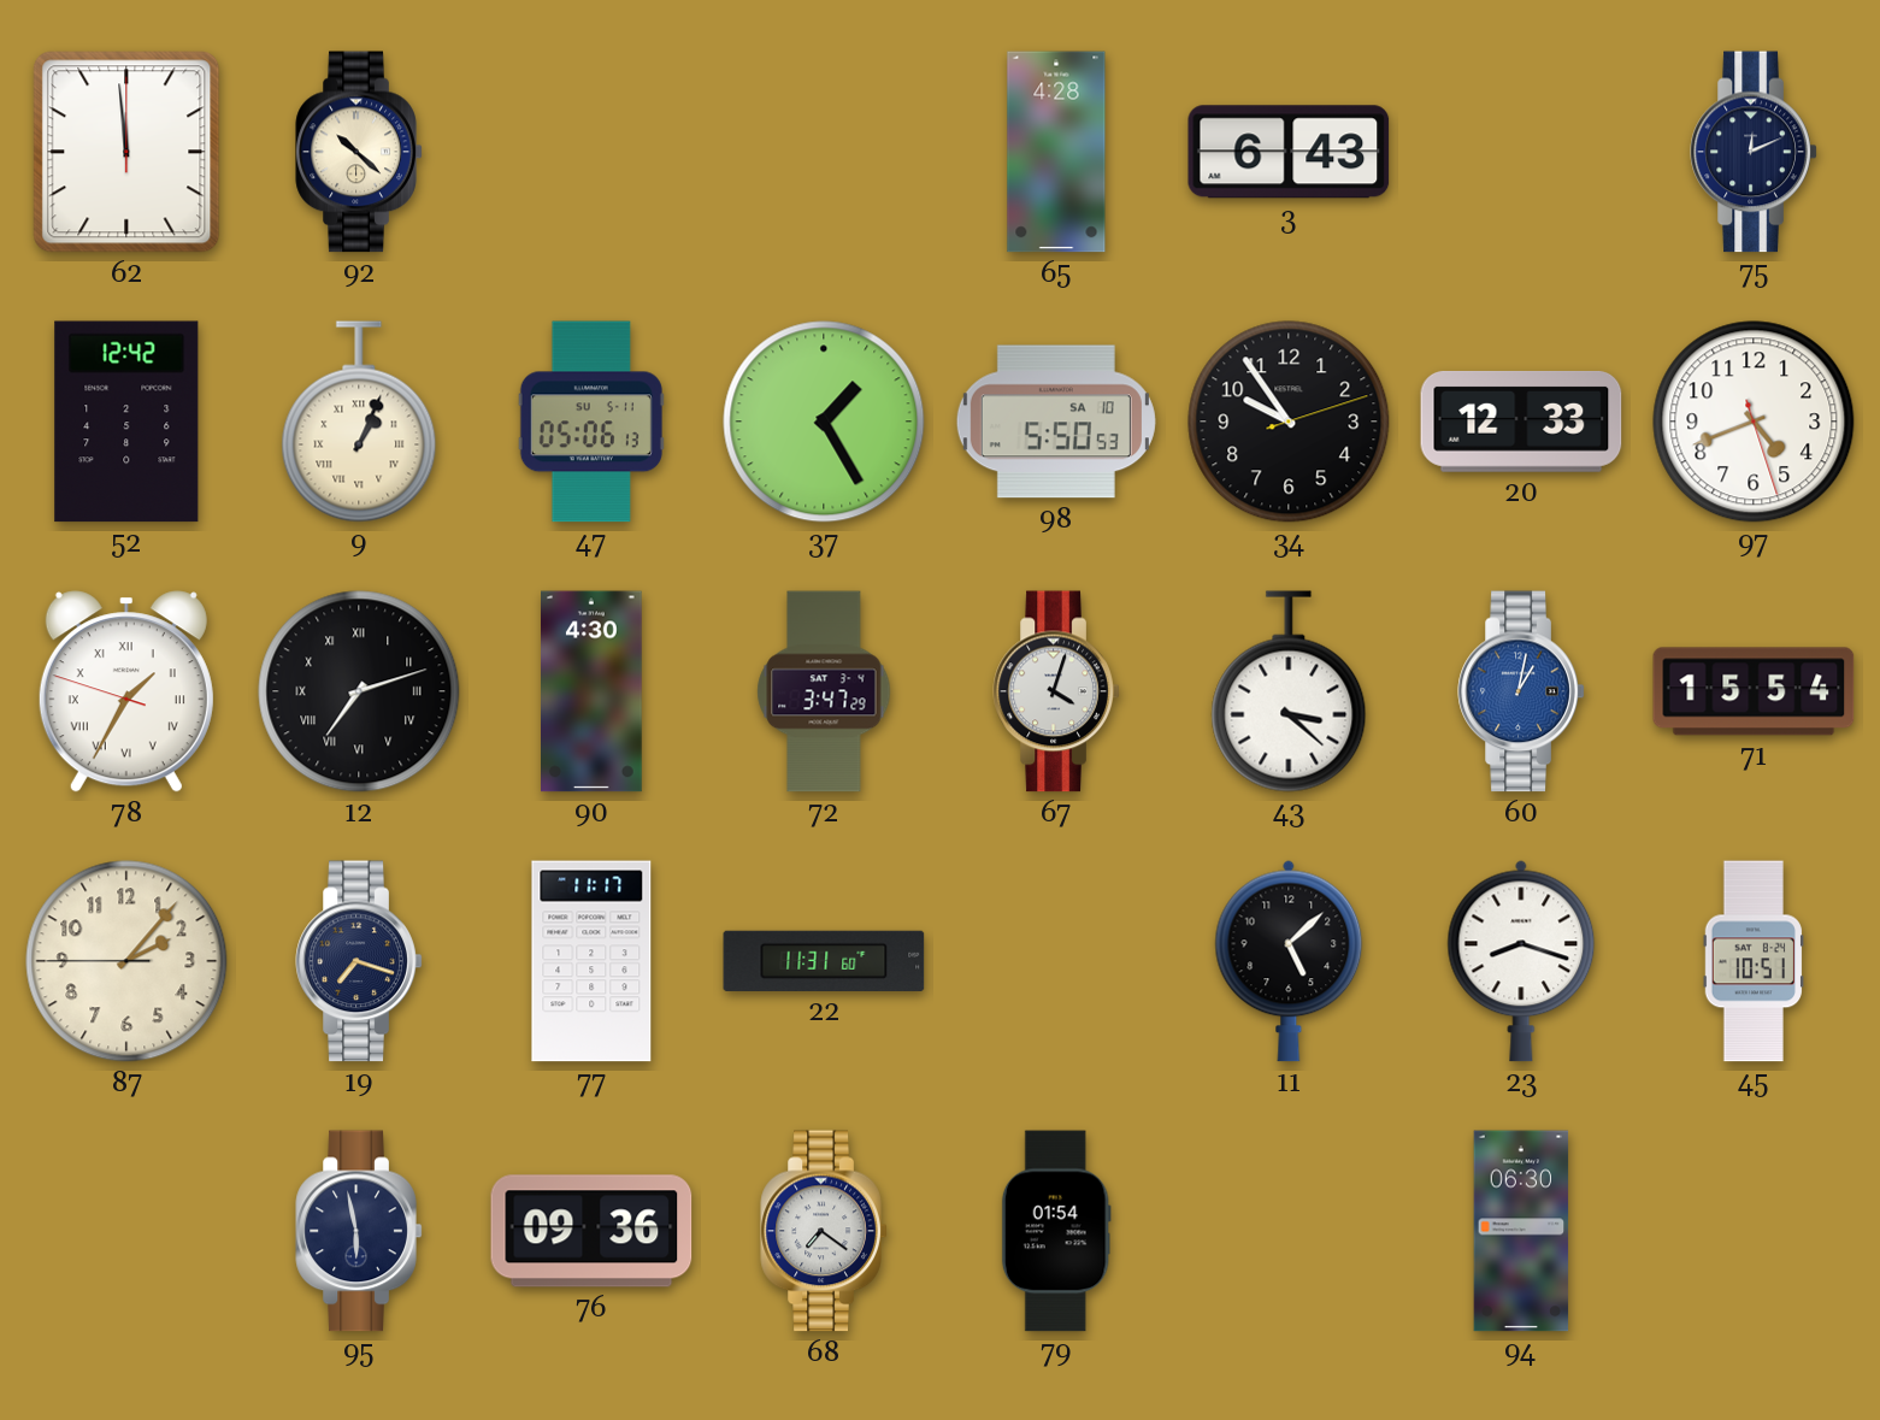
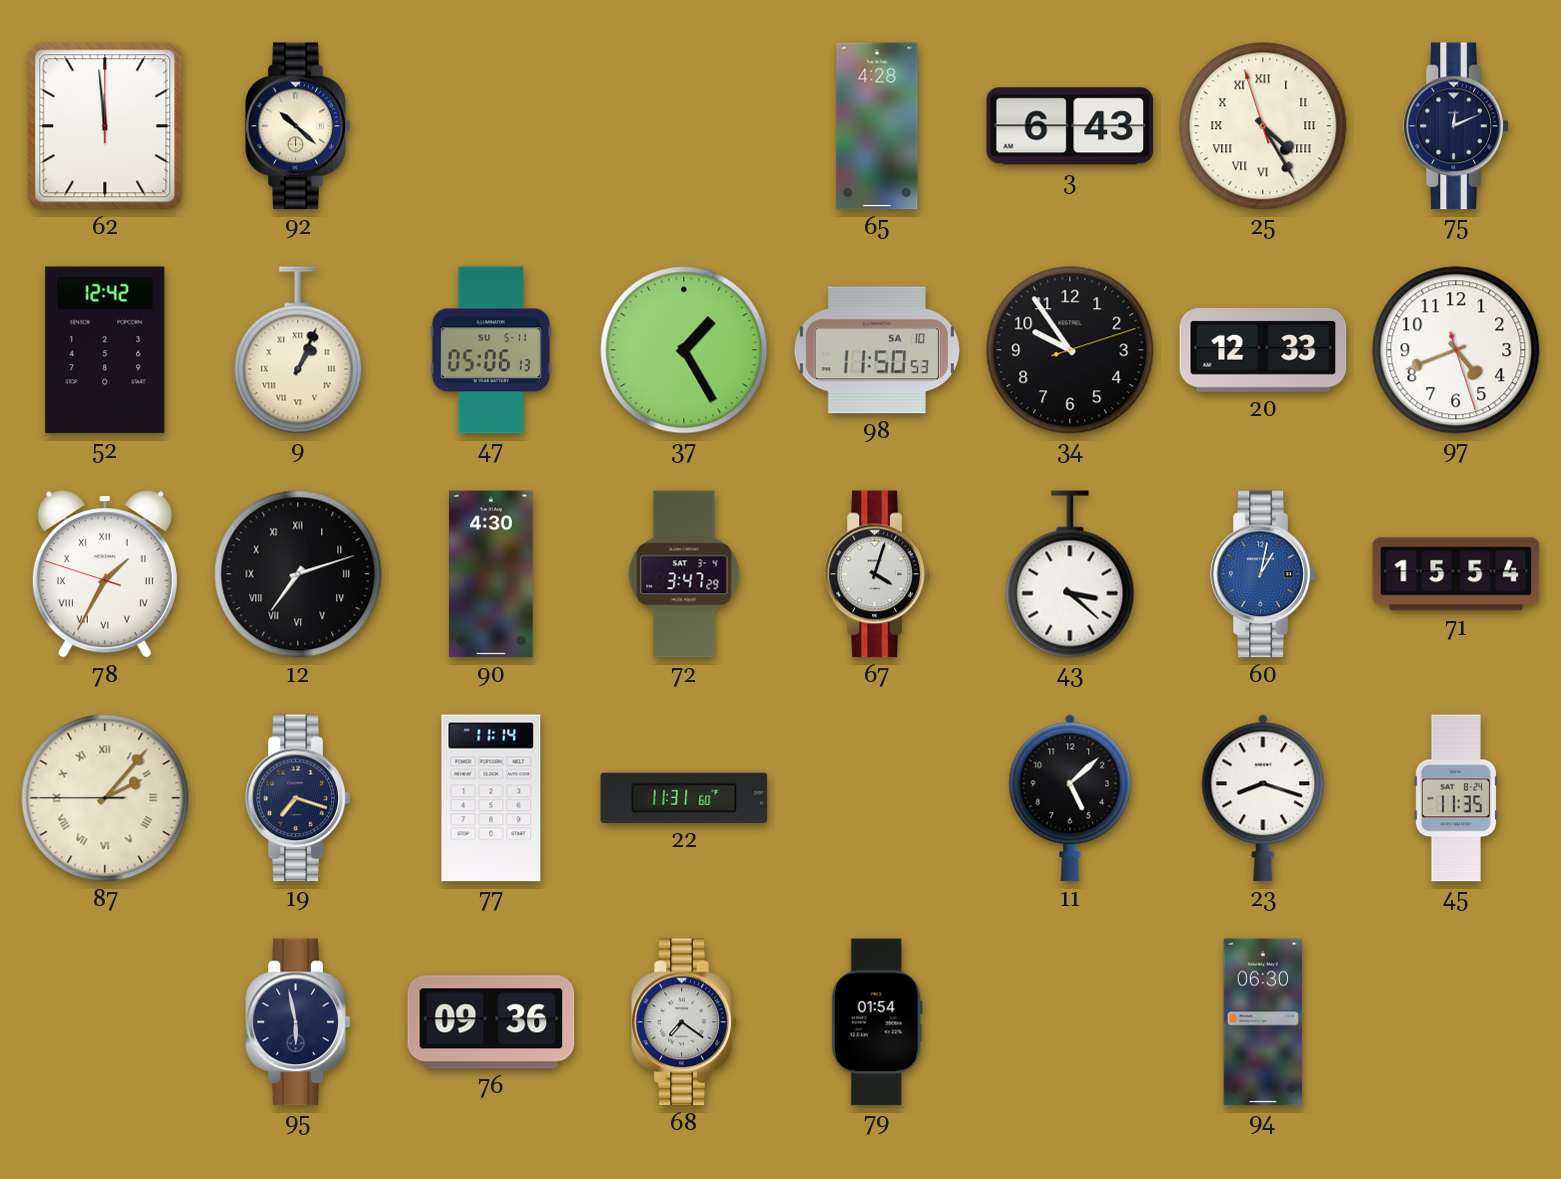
25: none -> 4:24 (1263, 126)
98: 5:50 -> 11:50 (877, 350)
87 numerals: Arabic -> Roman (105, 798)
77: 11:17 -> 11:14 (491, 798)
45: 10:51 -> 11:35 (1455, 798)
